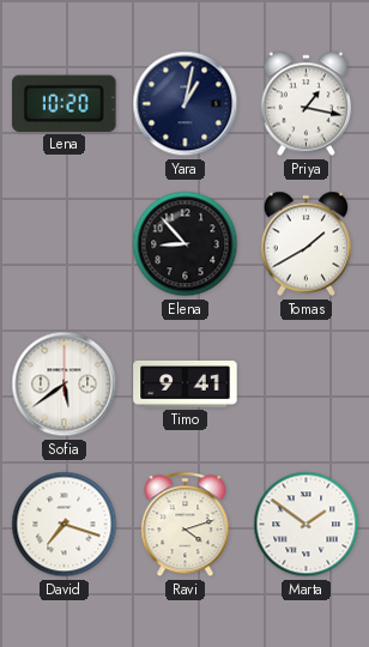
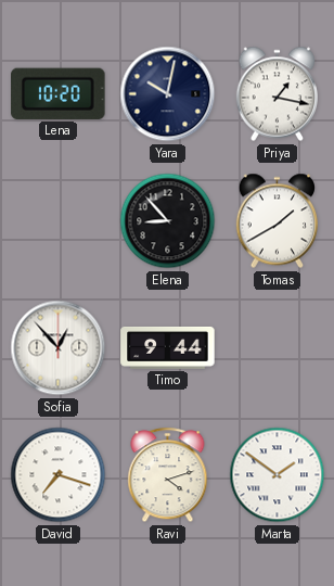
Yara: 1:02 -> 10:02 (168, 94)
Sofia: 5:39 -> 12:53 (59, 348)
Timo: 9:41 -> 9:44 (168, 348)
